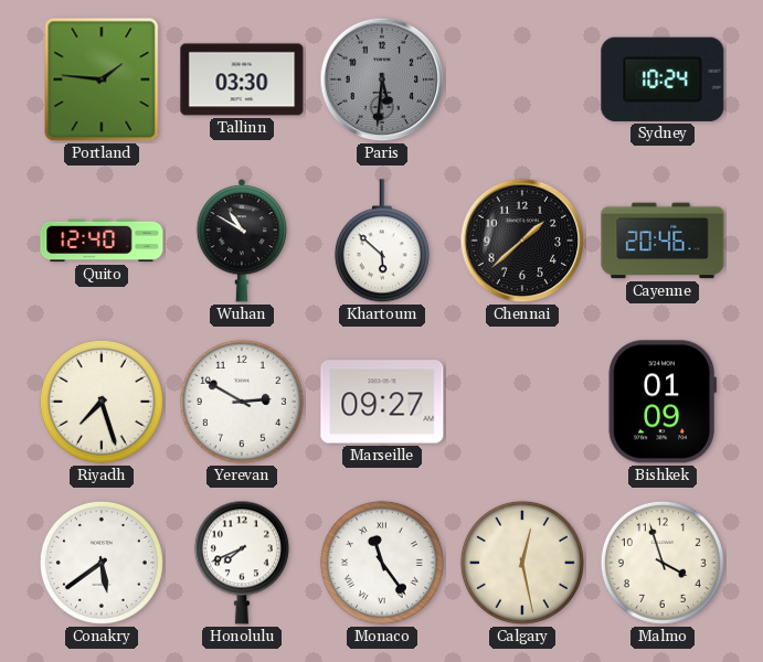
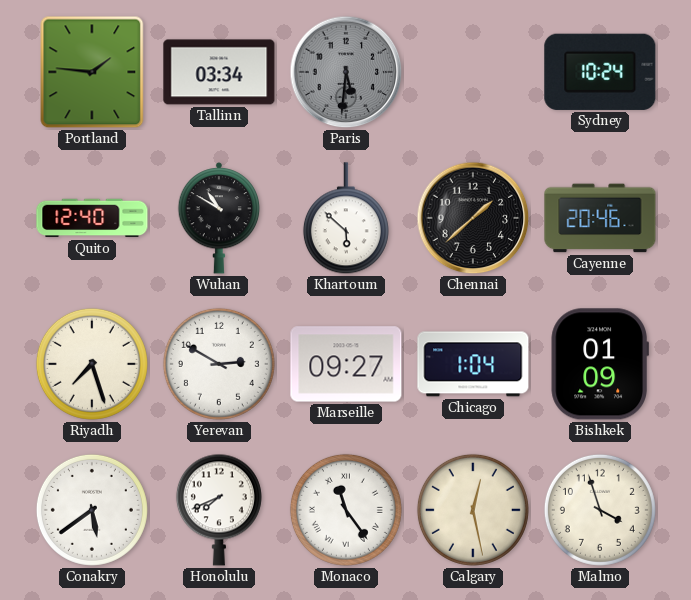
Tallinn: 03:30 -> 03:34 (219, 72)
Chicago: none -> 1:04 (473, 364)
